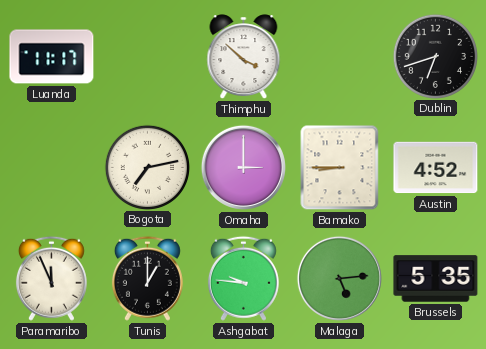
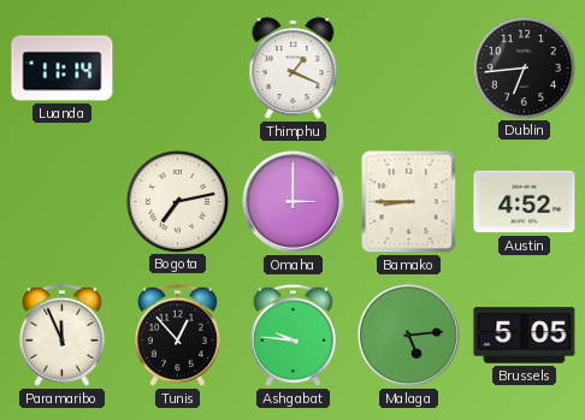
Luanda: 11:17 -> 11:14 (63, 69)
Thimphu: 3:52 -> 1:19 (294, 69)
Dublin: 6:42 -> 6:44 (524, 67)
Tunis: 1:00 -> 12:53 (177, 335)
Brussels: 5:35 -> 5:05 (525, 336)
